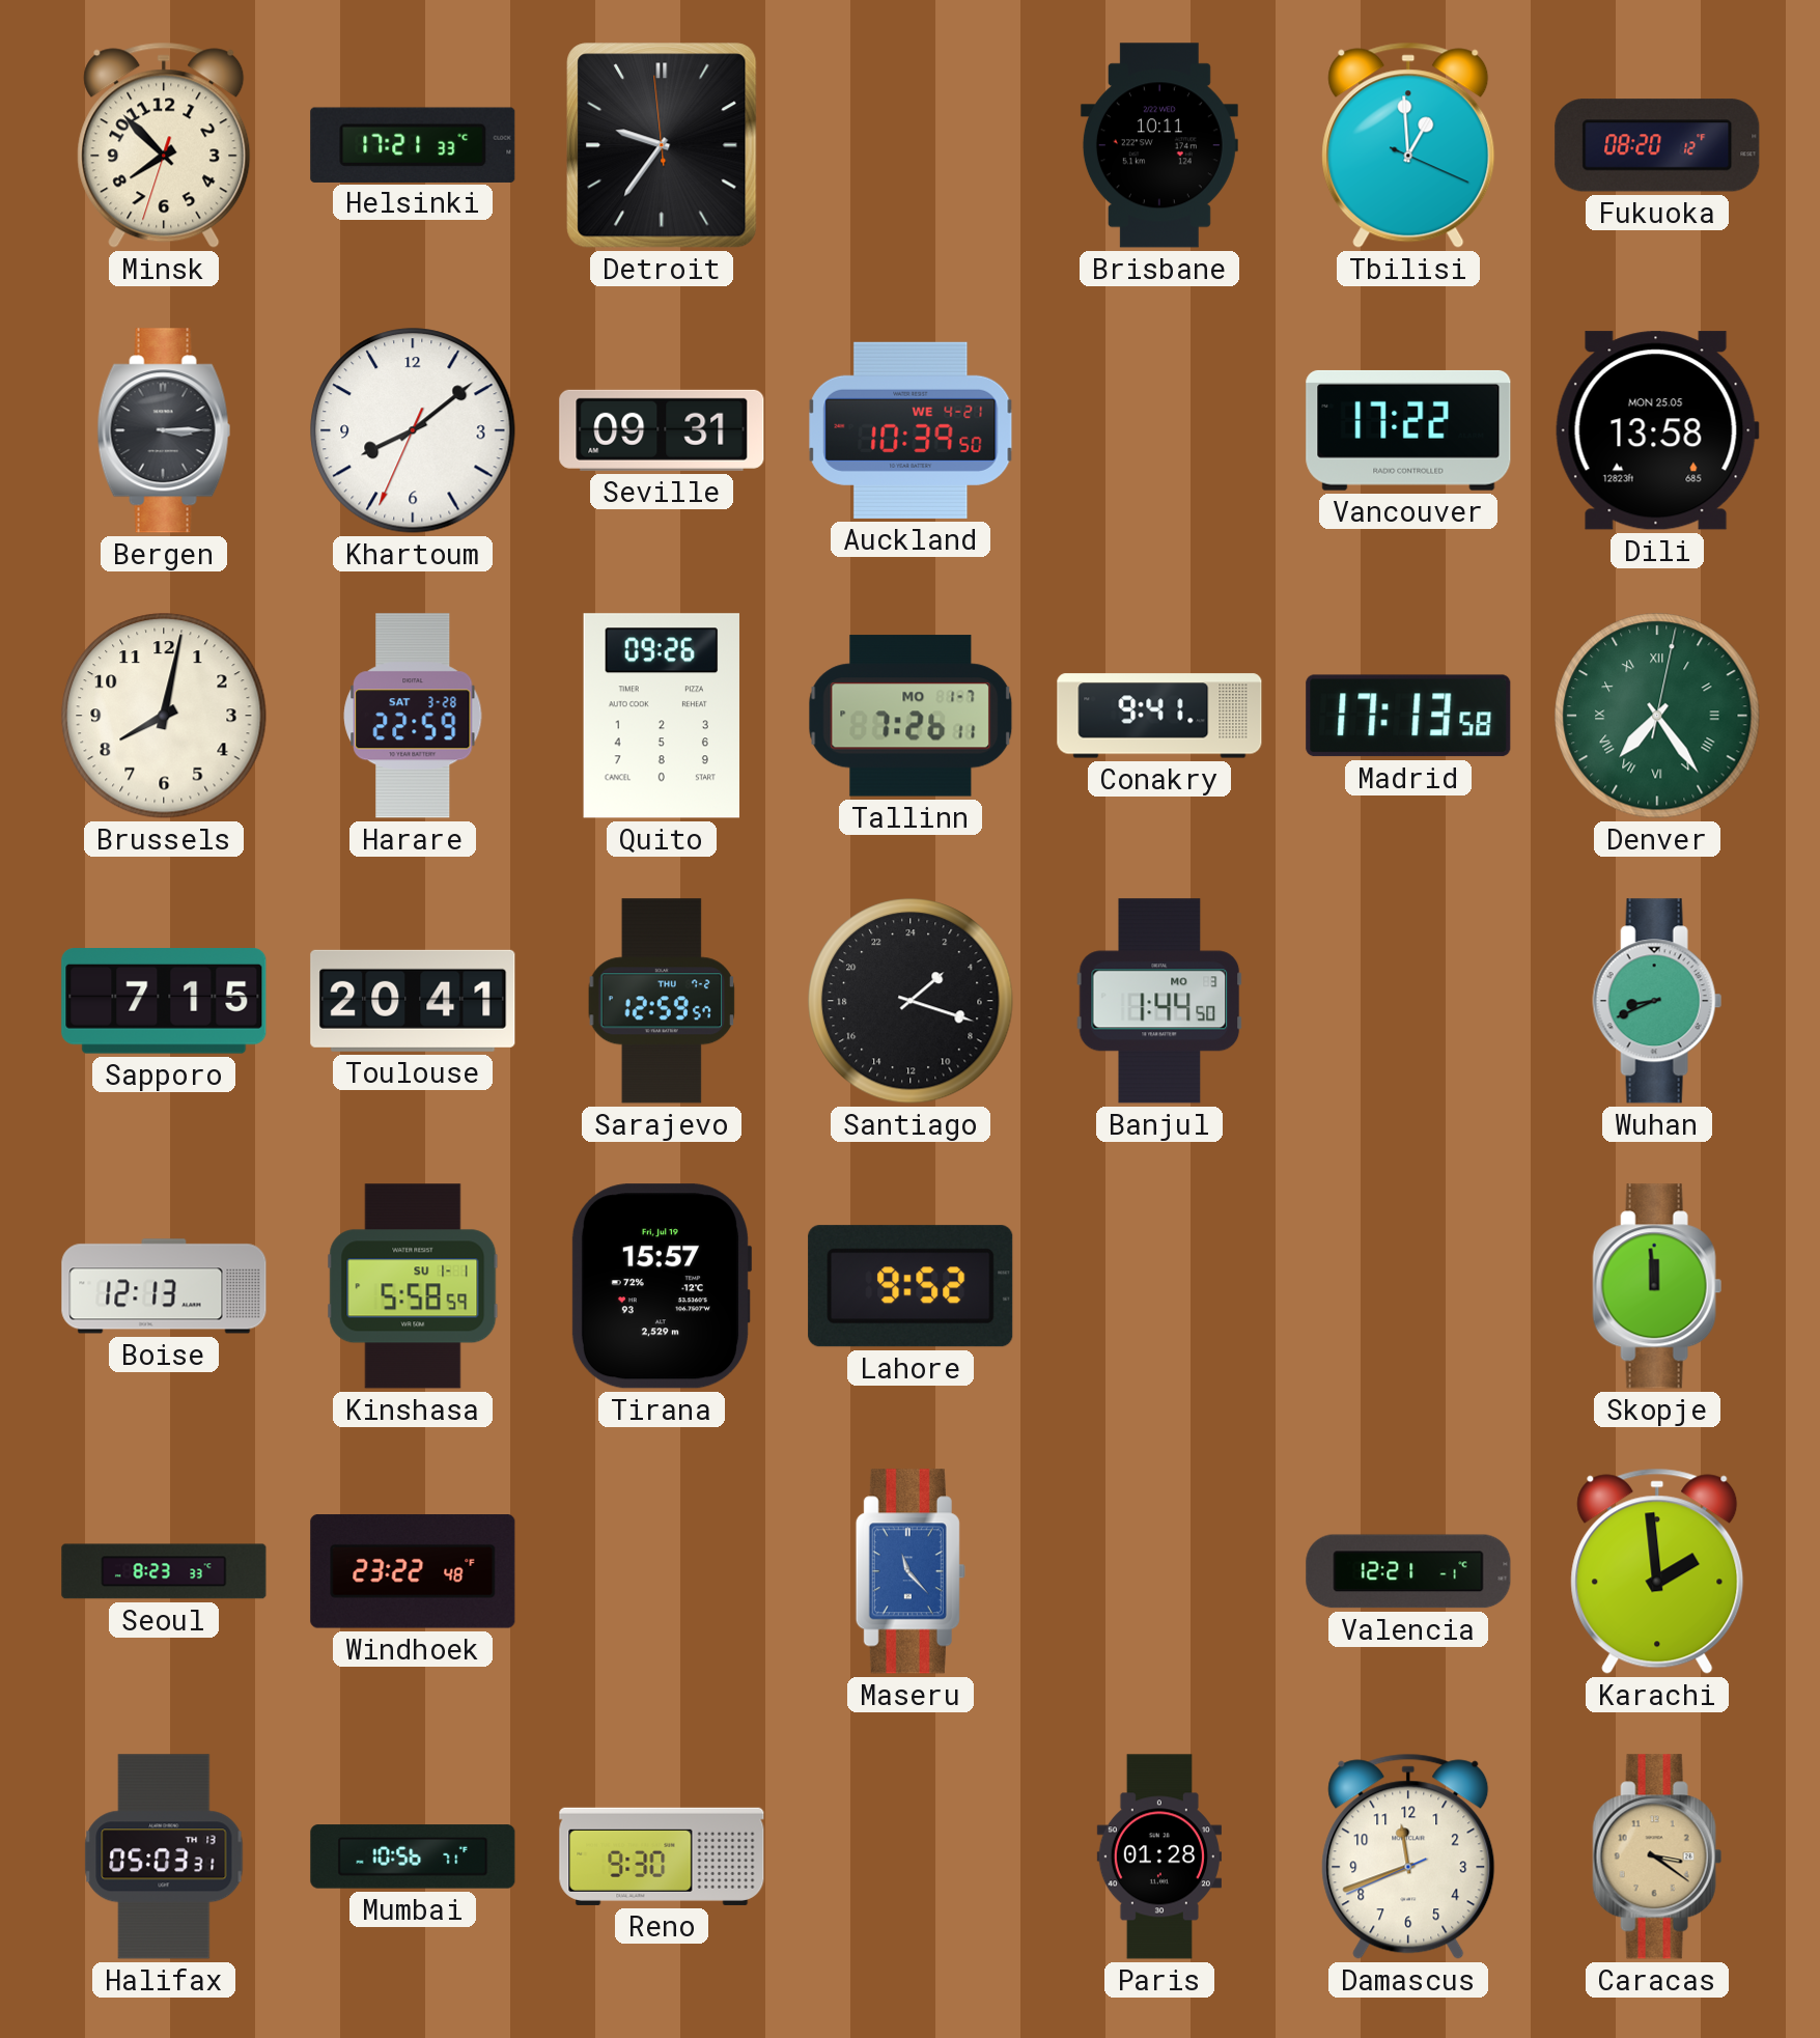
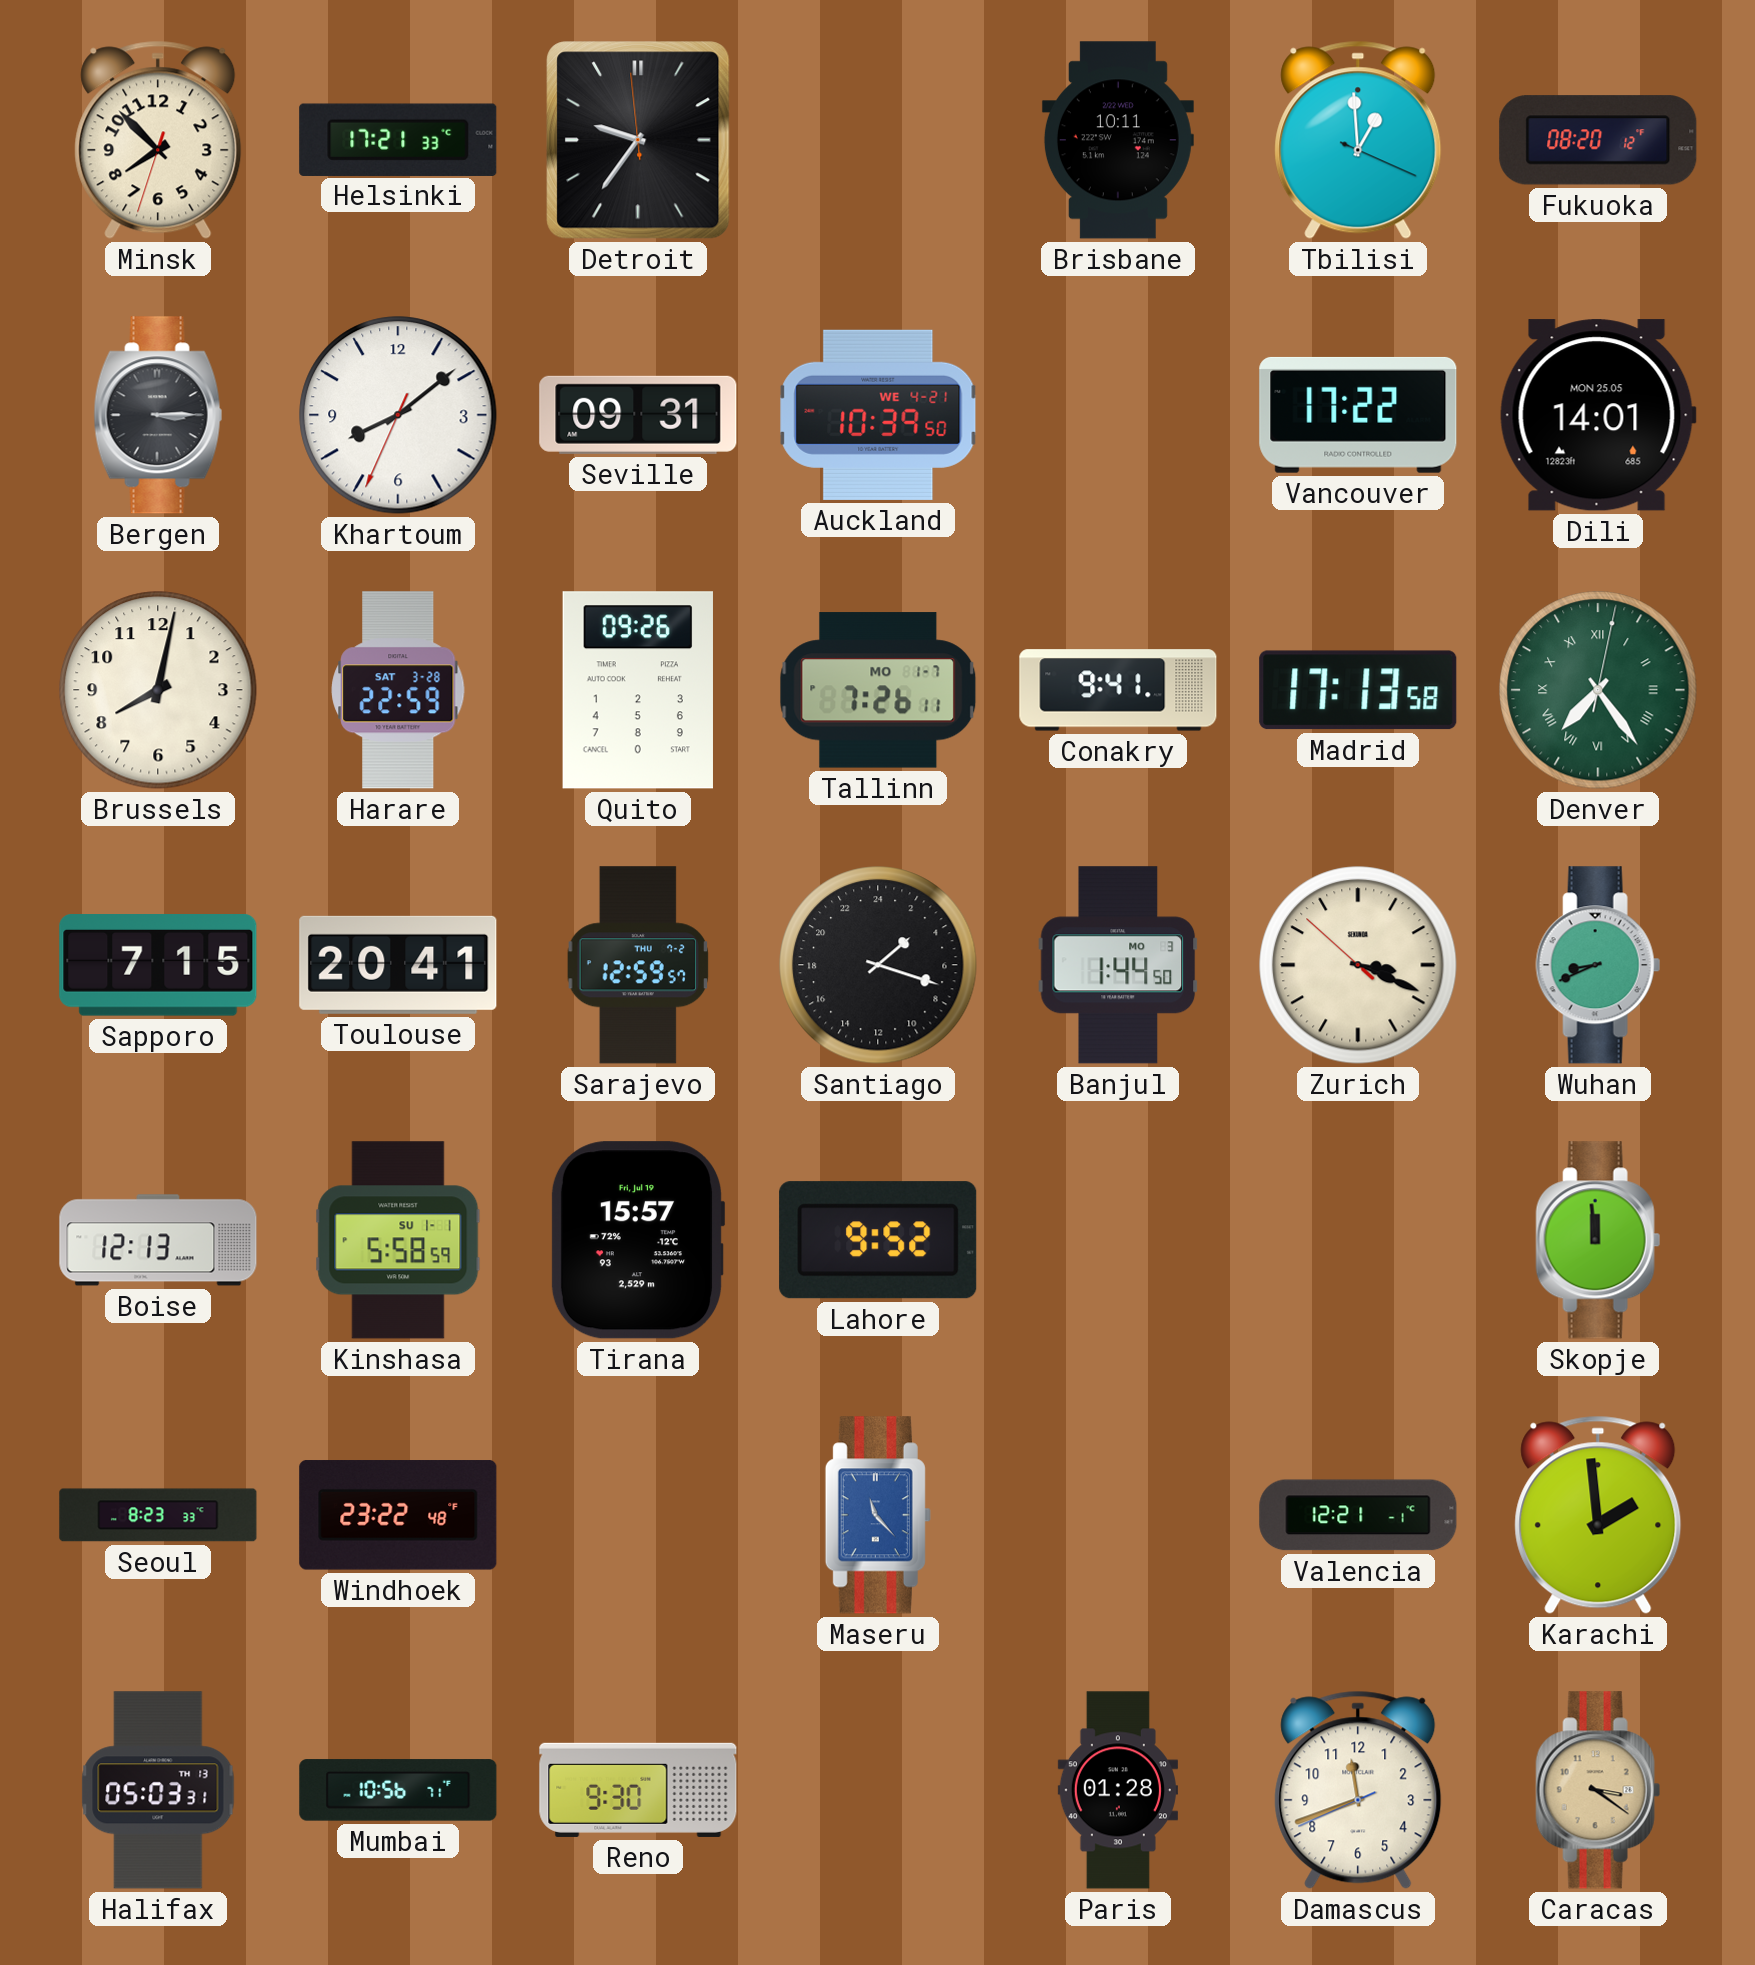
Dili: 13:58 -> 14:01 (1598, 415)
Zurich: none -> 3:18 (1358, 965)
